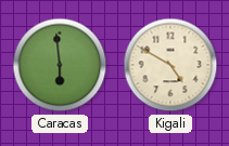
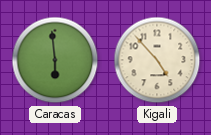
Kigali: 4:50 -> 4:53 (157, 60)
